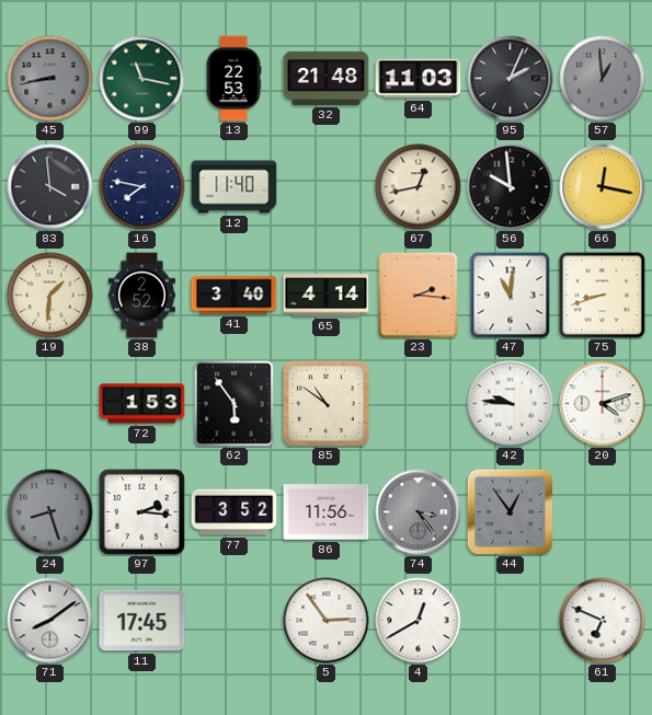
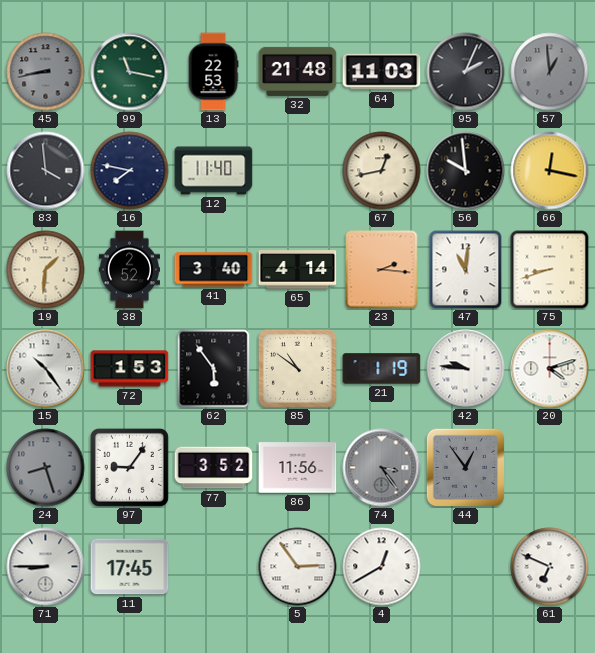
15: none -> 10:24 (46, 369)
21: none -> 1:19 (382, 369)
97: 2:16 -> 9:06 (129, 467)
71: 8:09 -> 8:45 (46, 567)
